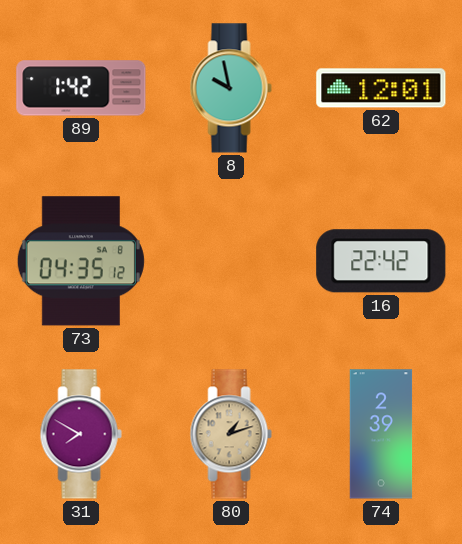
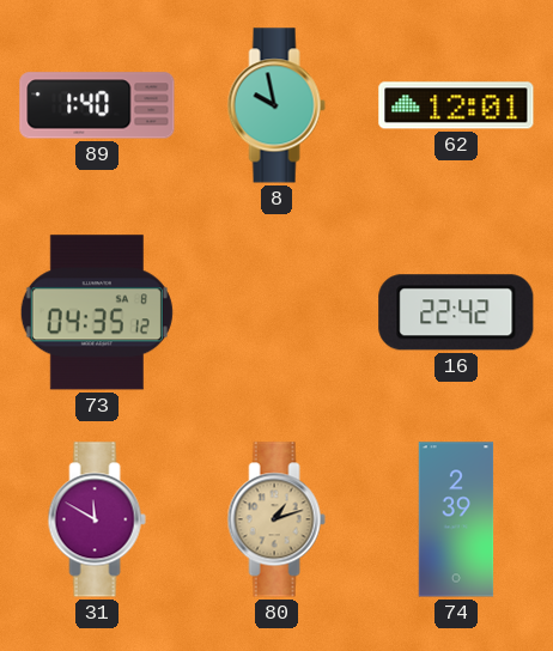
89: 1:42 -> 1:40 (97, 105)
31: 7:50 -> 11:50 (97, 519)
